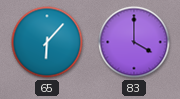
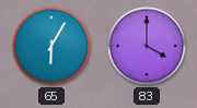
65: 6:07 -> 6:05 (51, 46)
